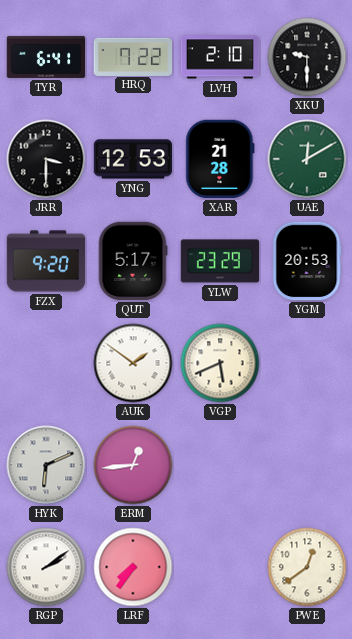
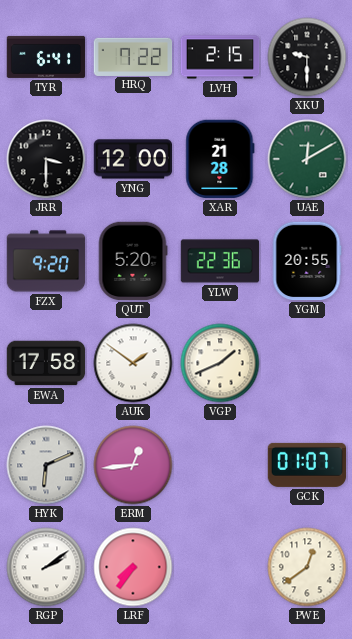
LVH: 2:10 -> 2:15 (220, 57)
YNG: 12:53 -> 12:00 (133, 159)
QUT: 5:17 -> 5:20 (133, 261)
YLW: 23:29 -> 22:36 (220, 261)
YGM: 20:53 -> 20:55 (307, 261)
EWA: none -> 17:58 (46, 363)
VGP: 5:41 -> 1:41 (220, 363)
GCK: none -> 01:07 (307, 465)
